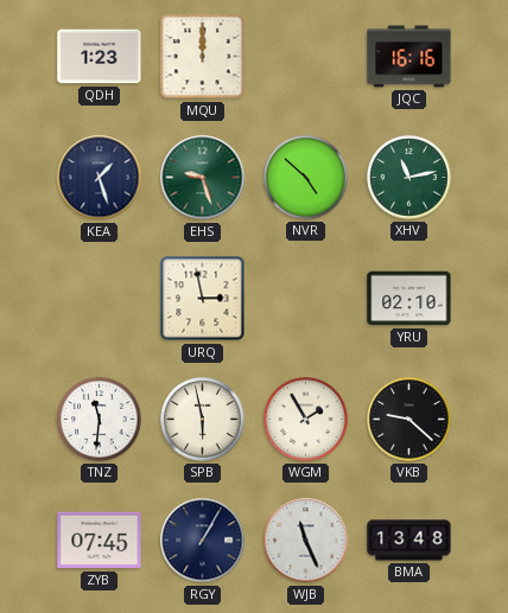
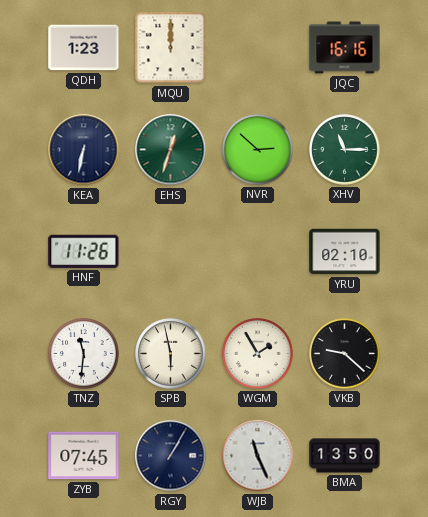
KEA: 1:27 -> 6:32 (84, 150)
EHS: 9:27 -> 12:33 (171, 150)
NVR: 4:52 -> 2:52 (258, 150)
XHV: 11:13 -> 11:15 (345, 150)
HNF: none -> 11:26 (84, 251)
URQ: 2:58 -> none (203, 299)
BMA: 13:48 -> 13:50 (345, 456)
